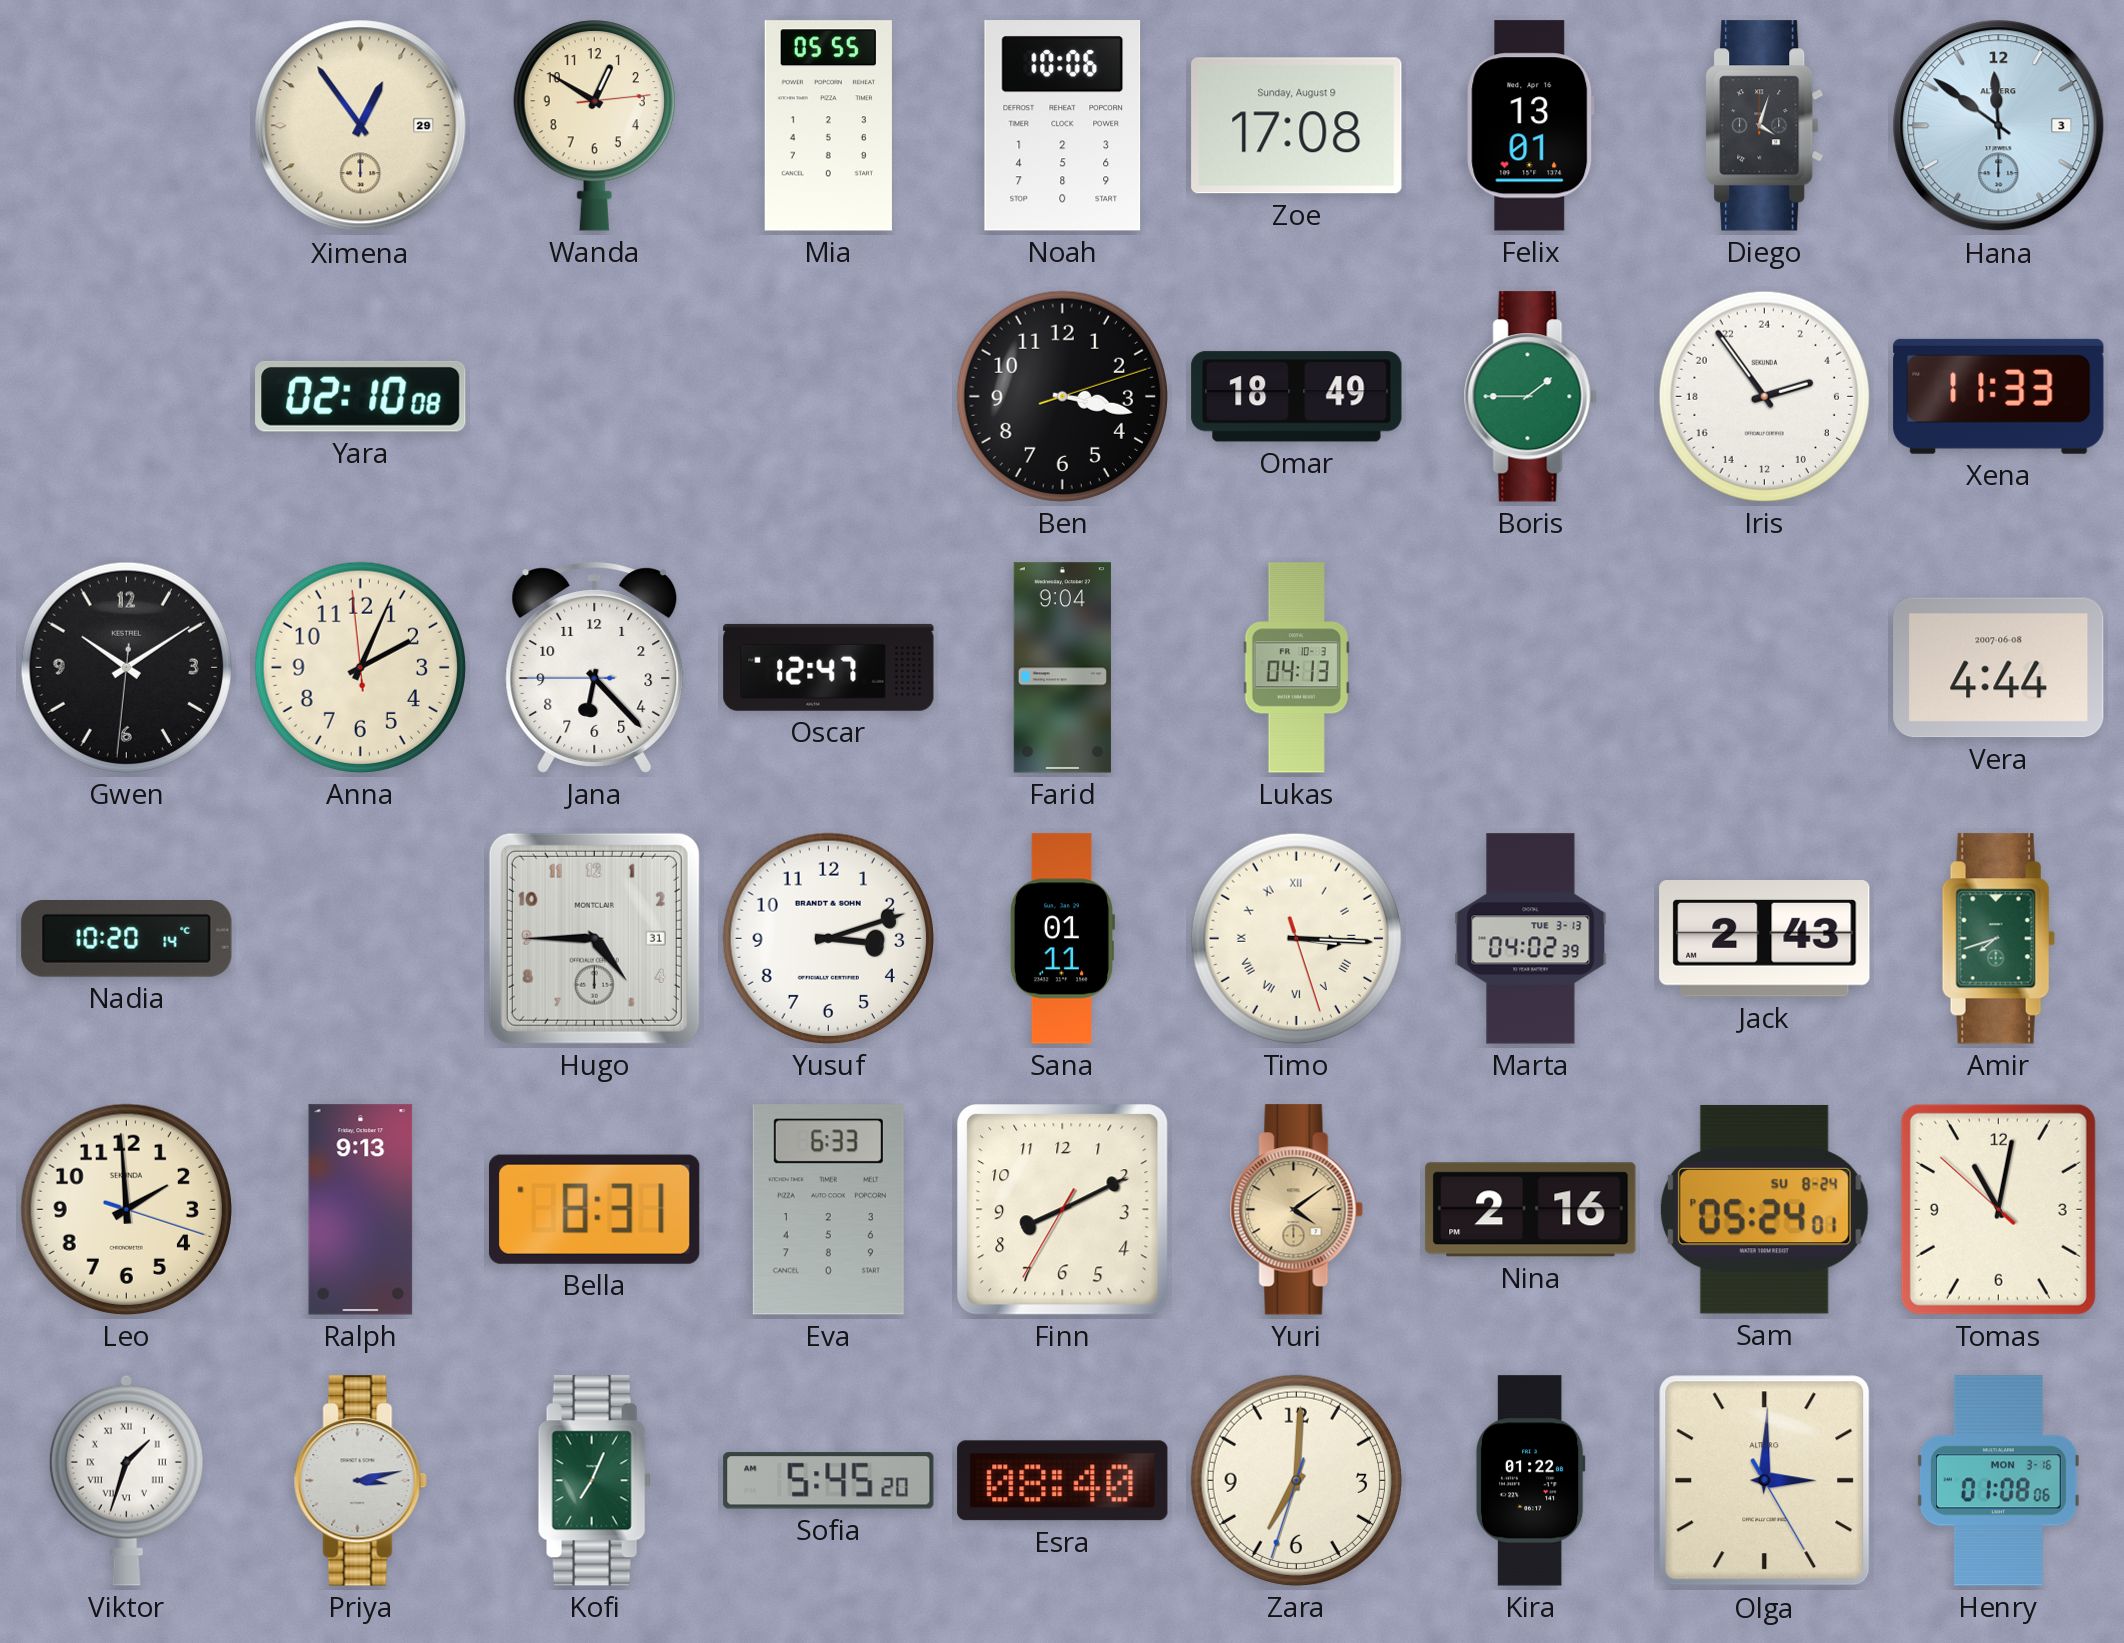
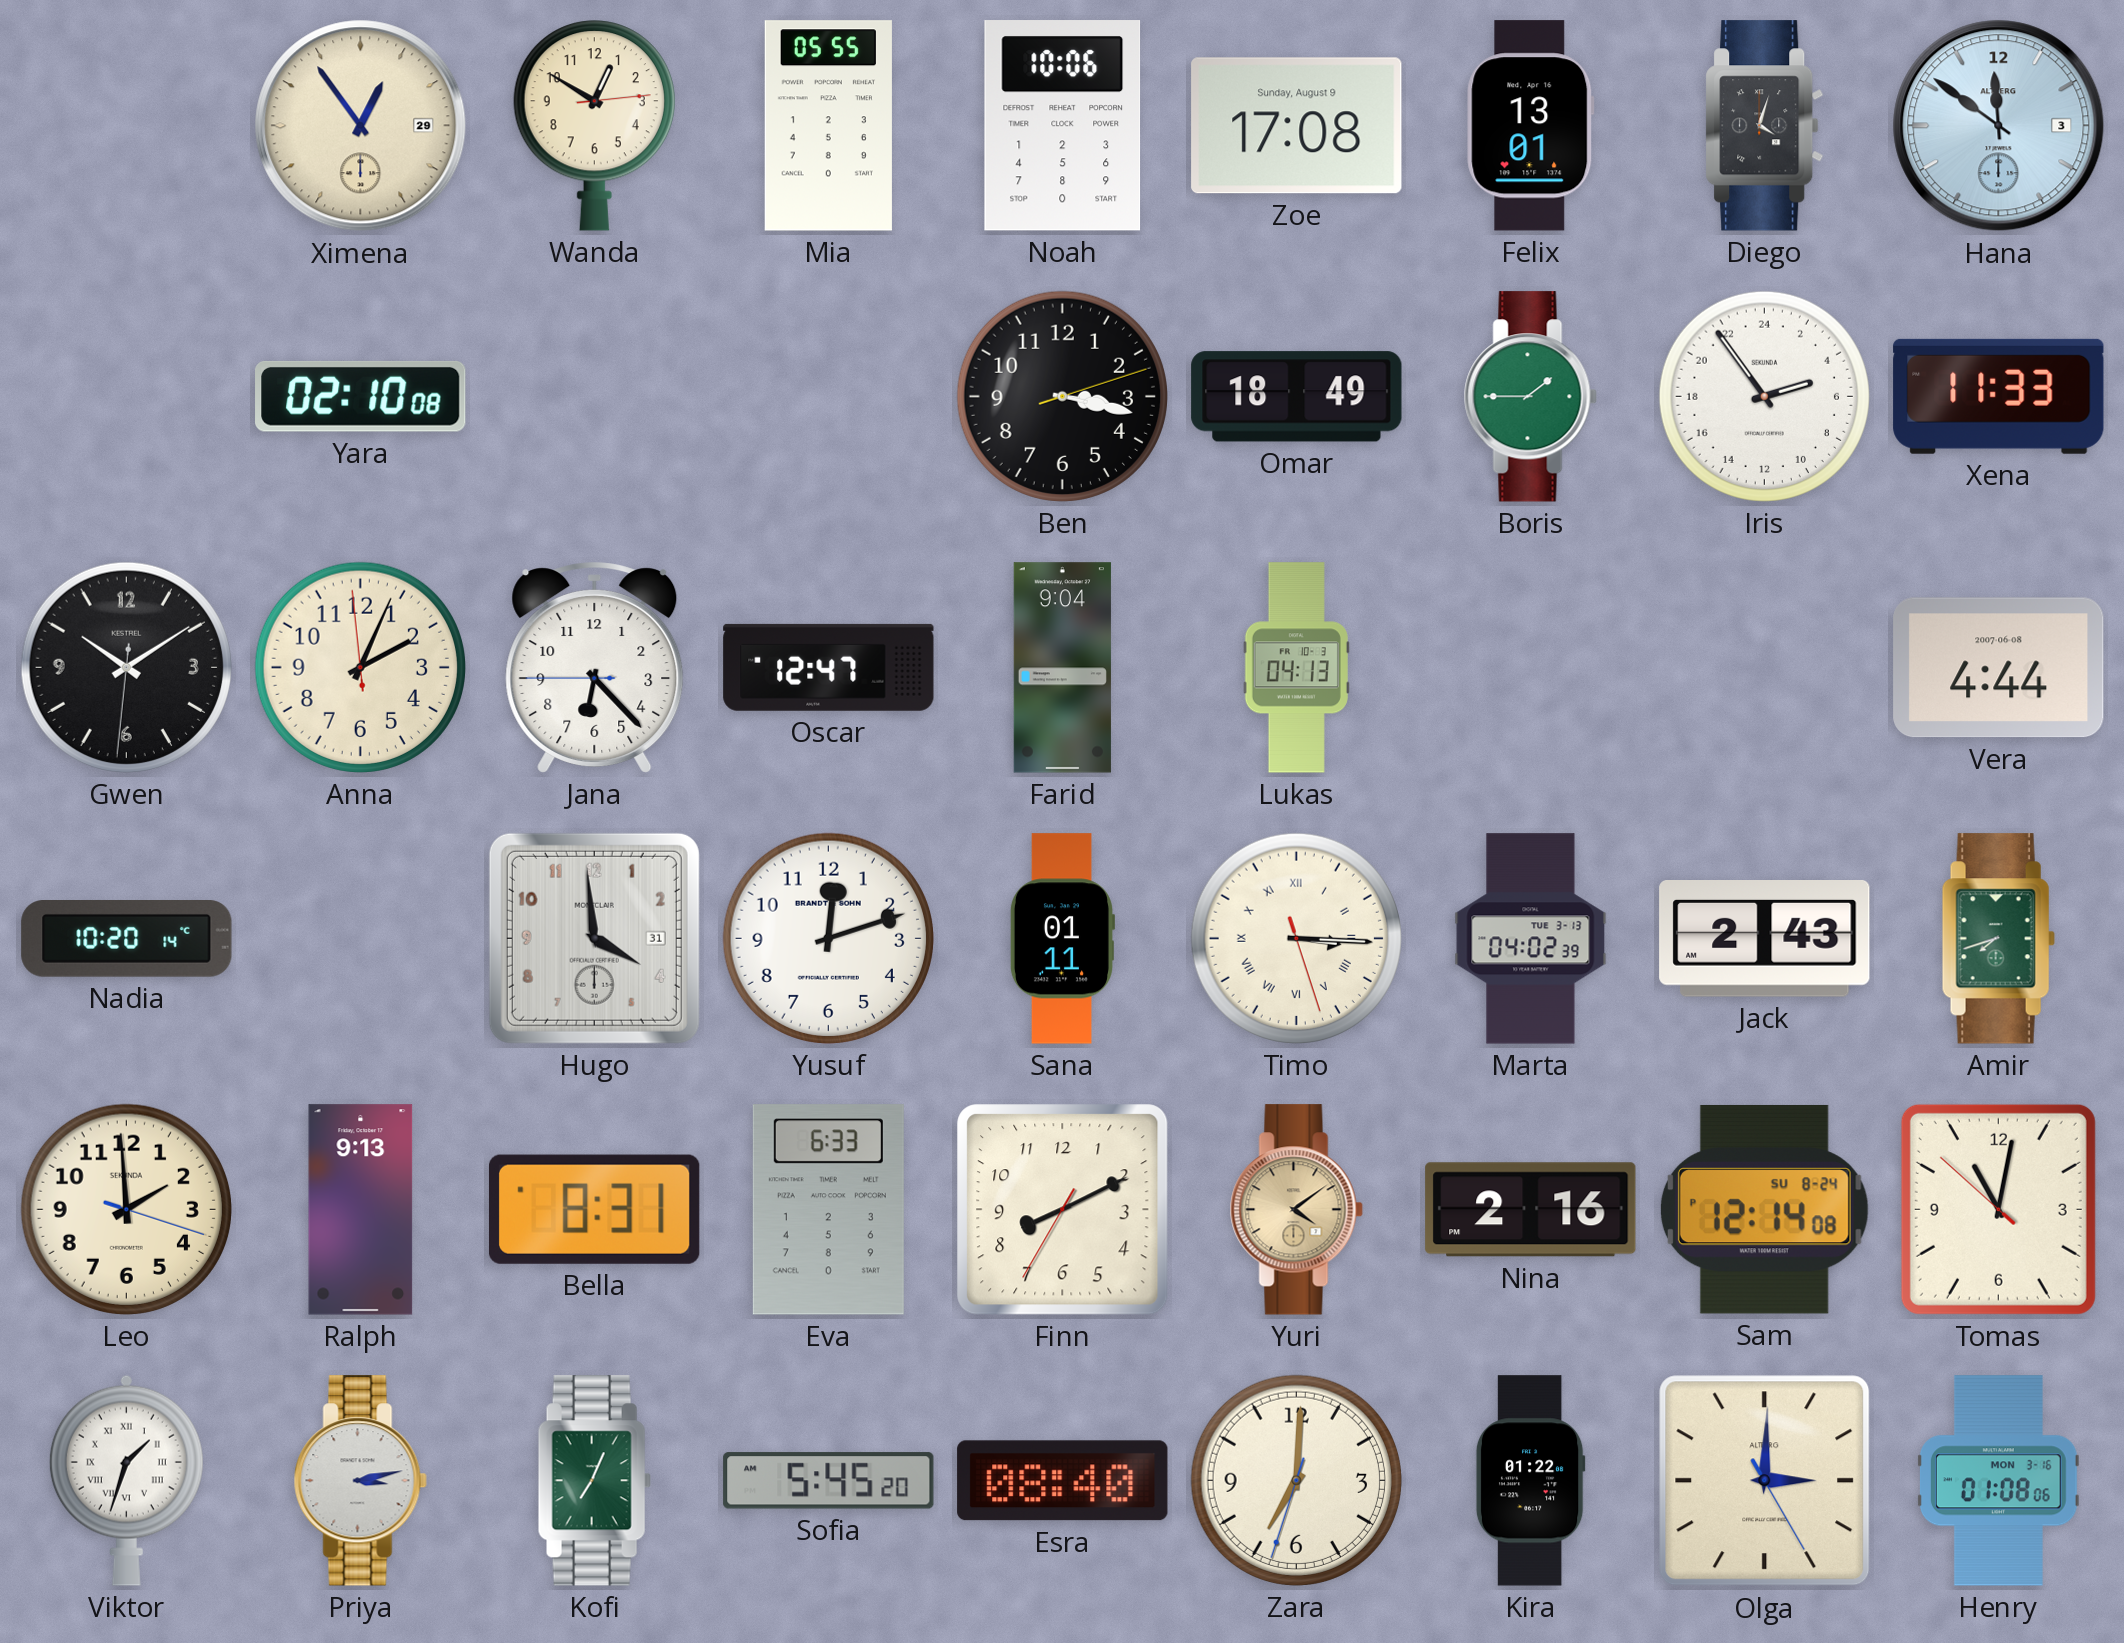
Hugo: 4:45 -> 3:59 (594, 938)
Yusuf: 3:12 -> 12:12 (828, 938)
Sam: 05:24 -> 12:14 (1764, 1209)
